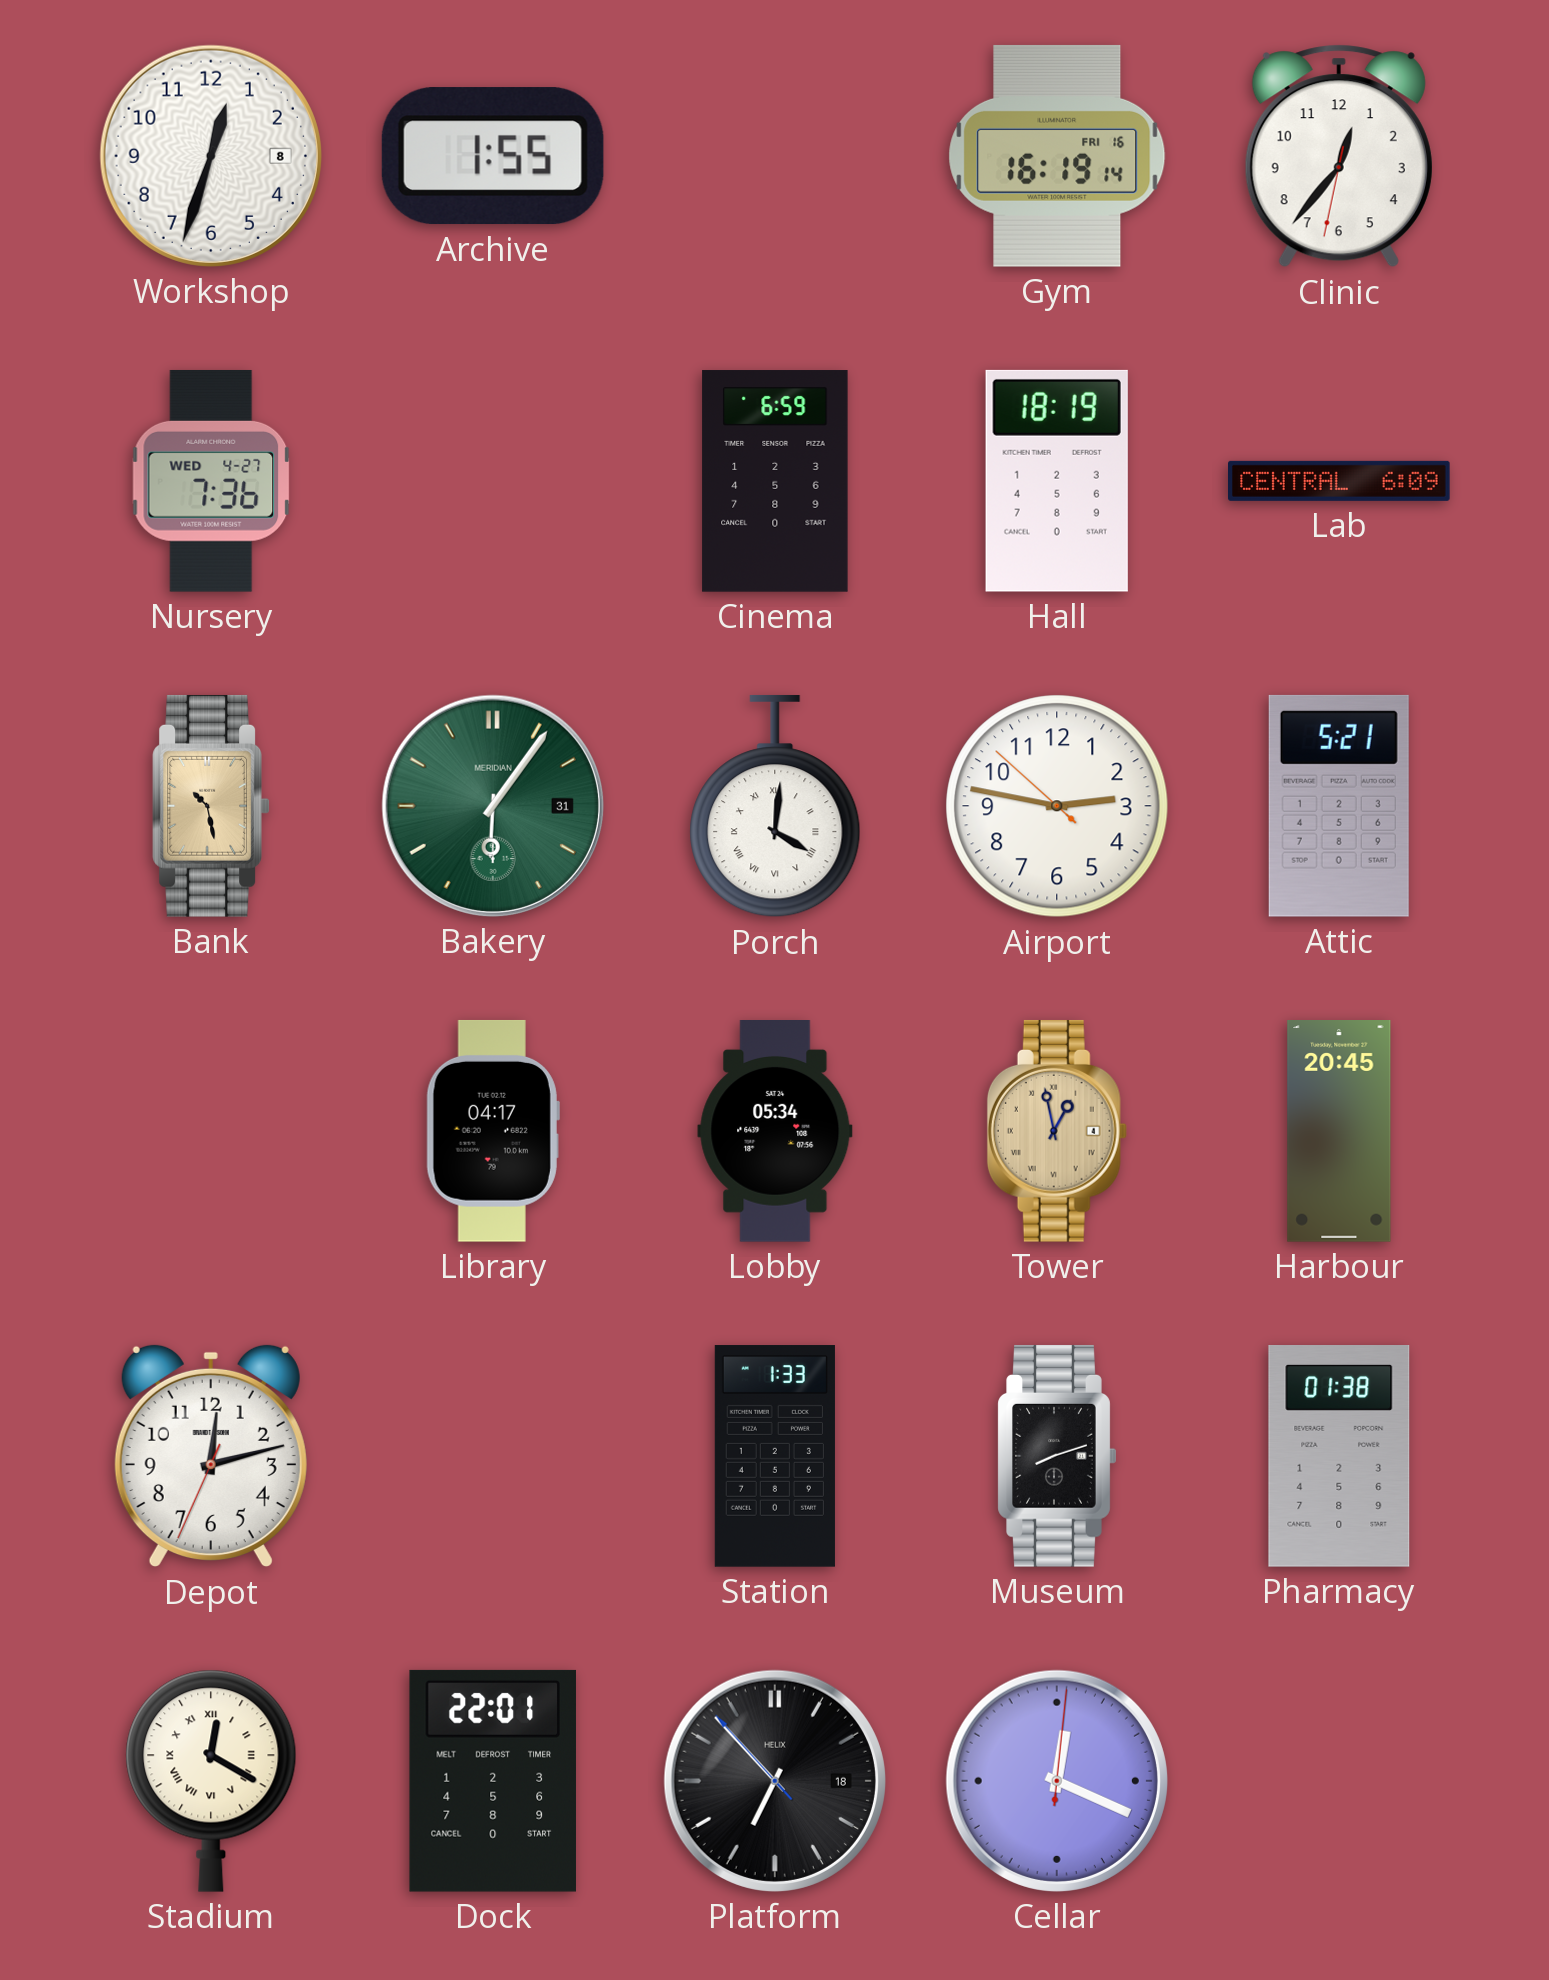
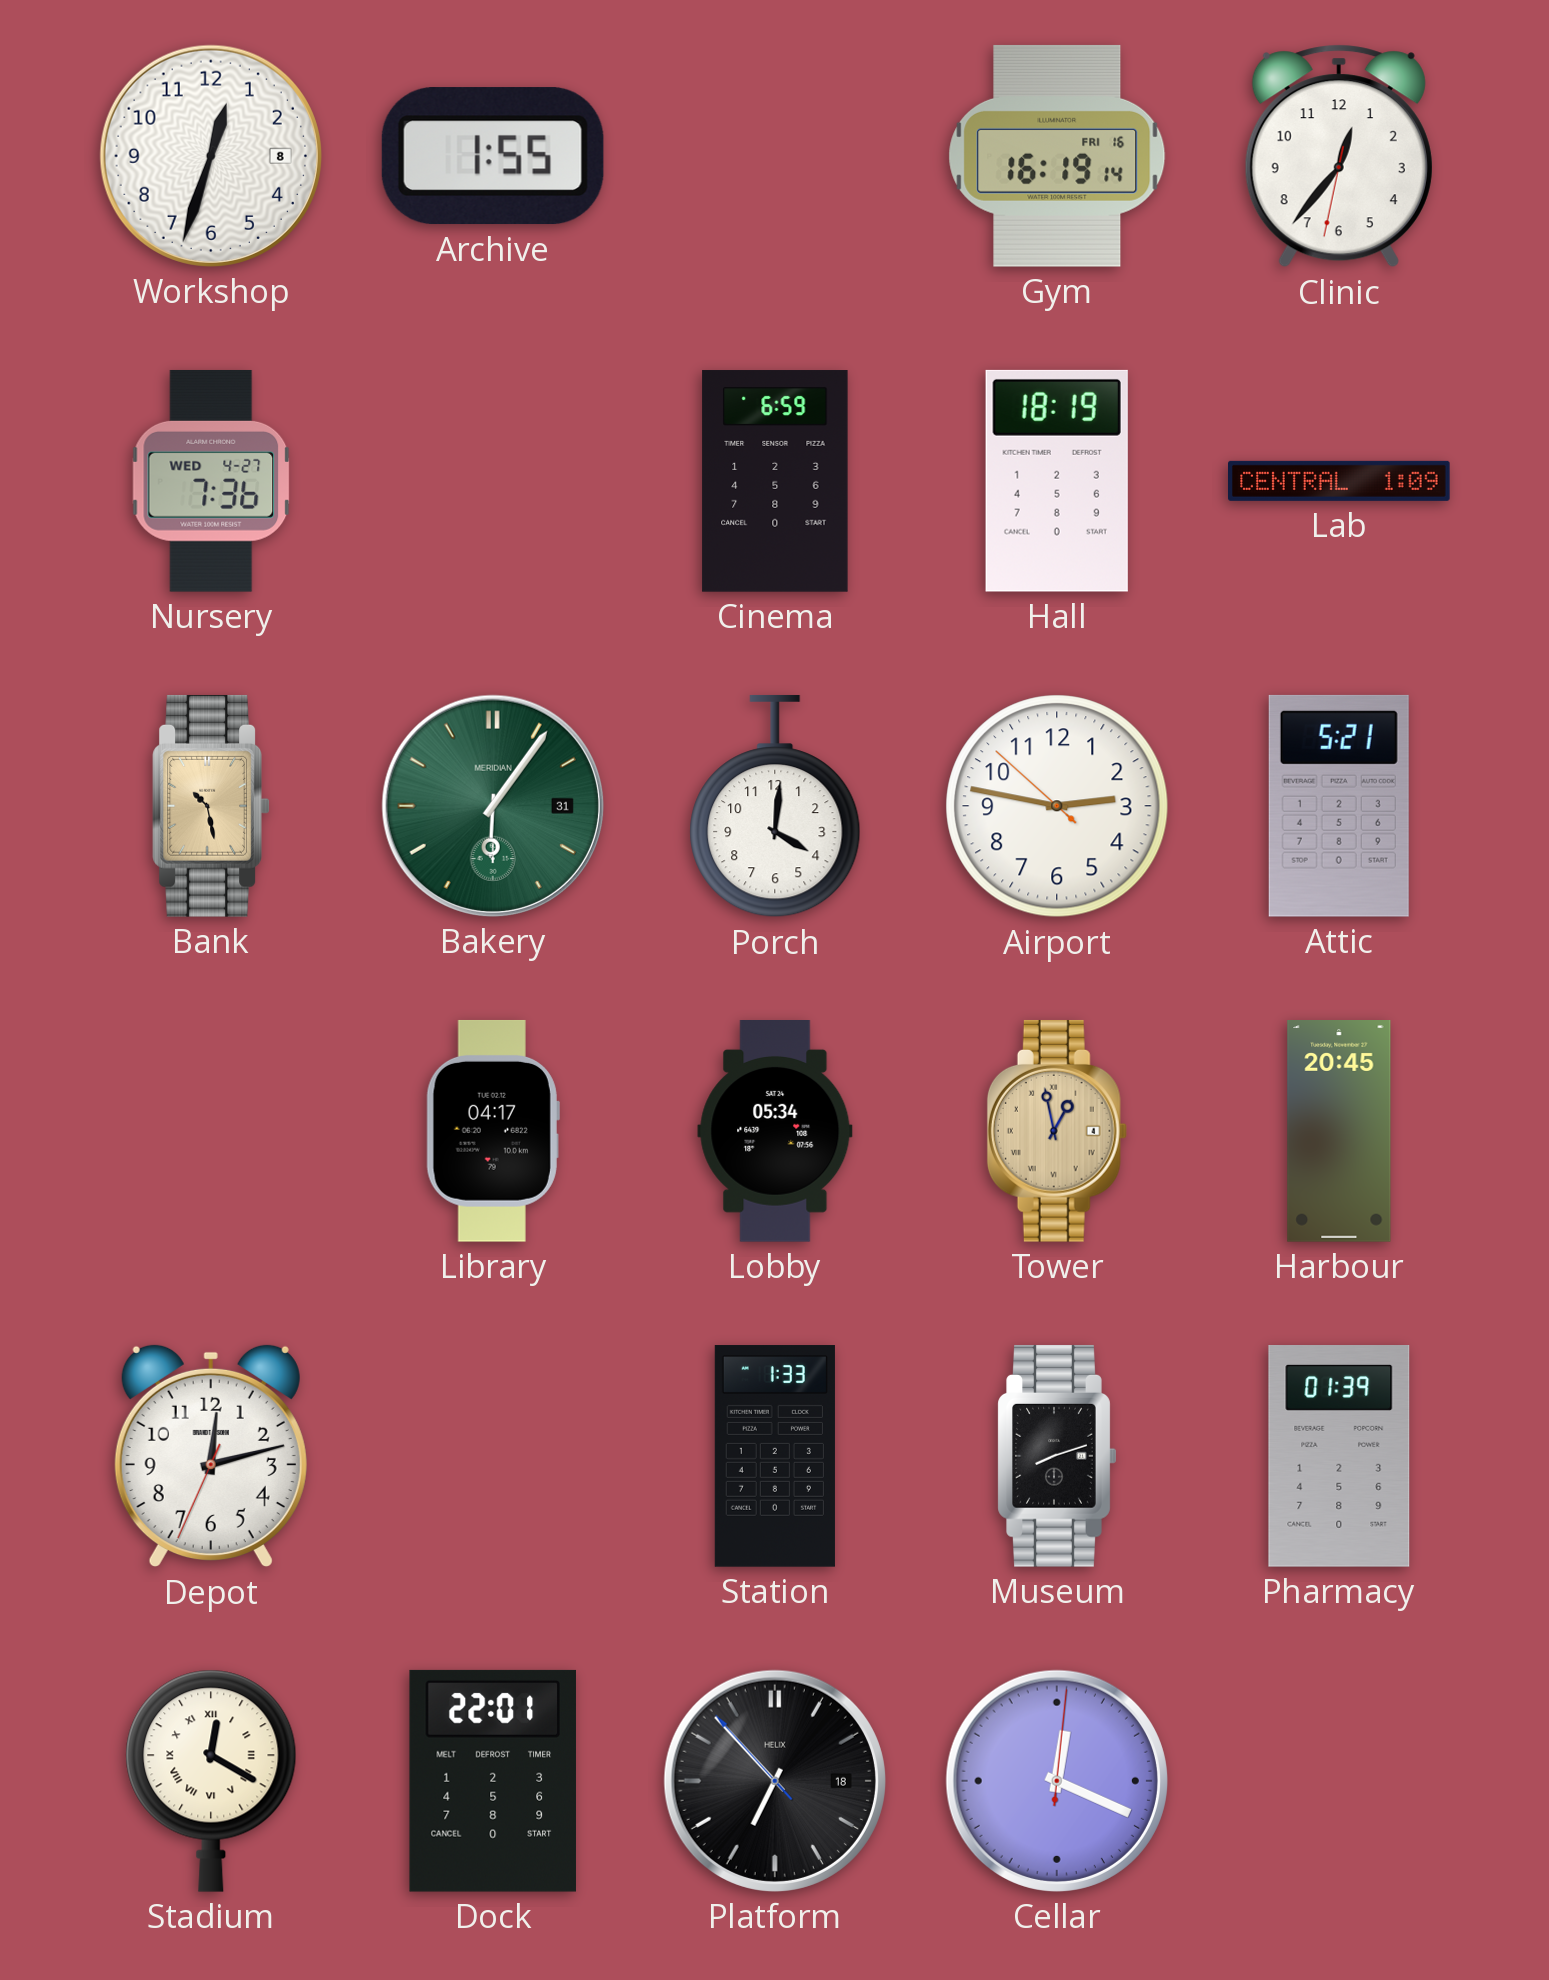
Lab: 6:09 -> 1:09 (1340, 481)
Porch numerals: Roman -> Arabic (775, 806)
Pharmacy: 01:38 -> 01:39 (1339, 1457)
